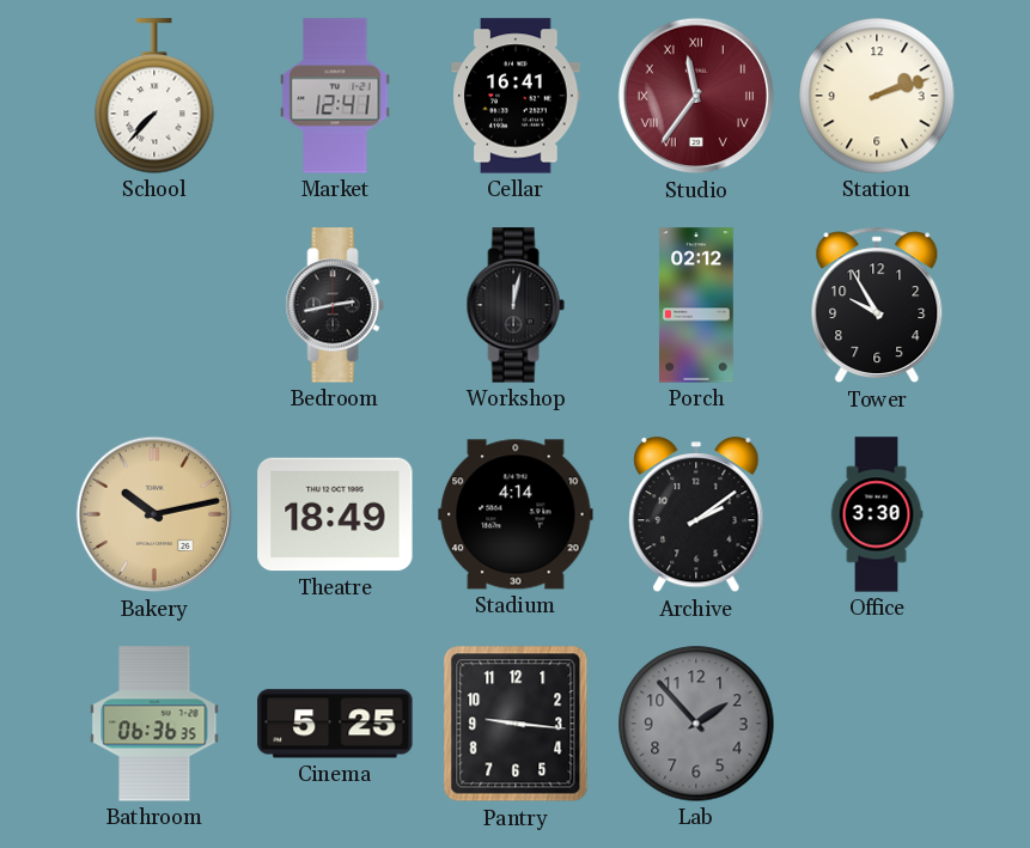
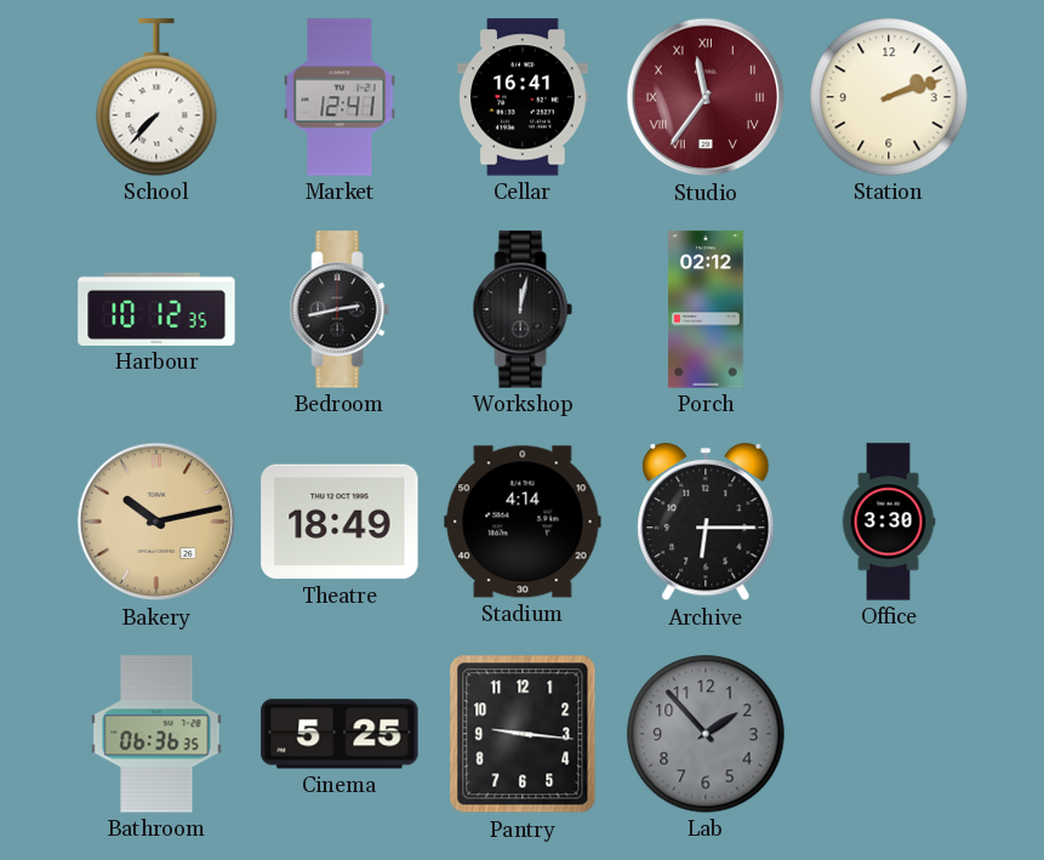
Harbour: none -> 10:12 (156, 309)
Tower: 9:55 -> none (877, 305)
Archive: 2:09 -> 6:15 (706, 523)
